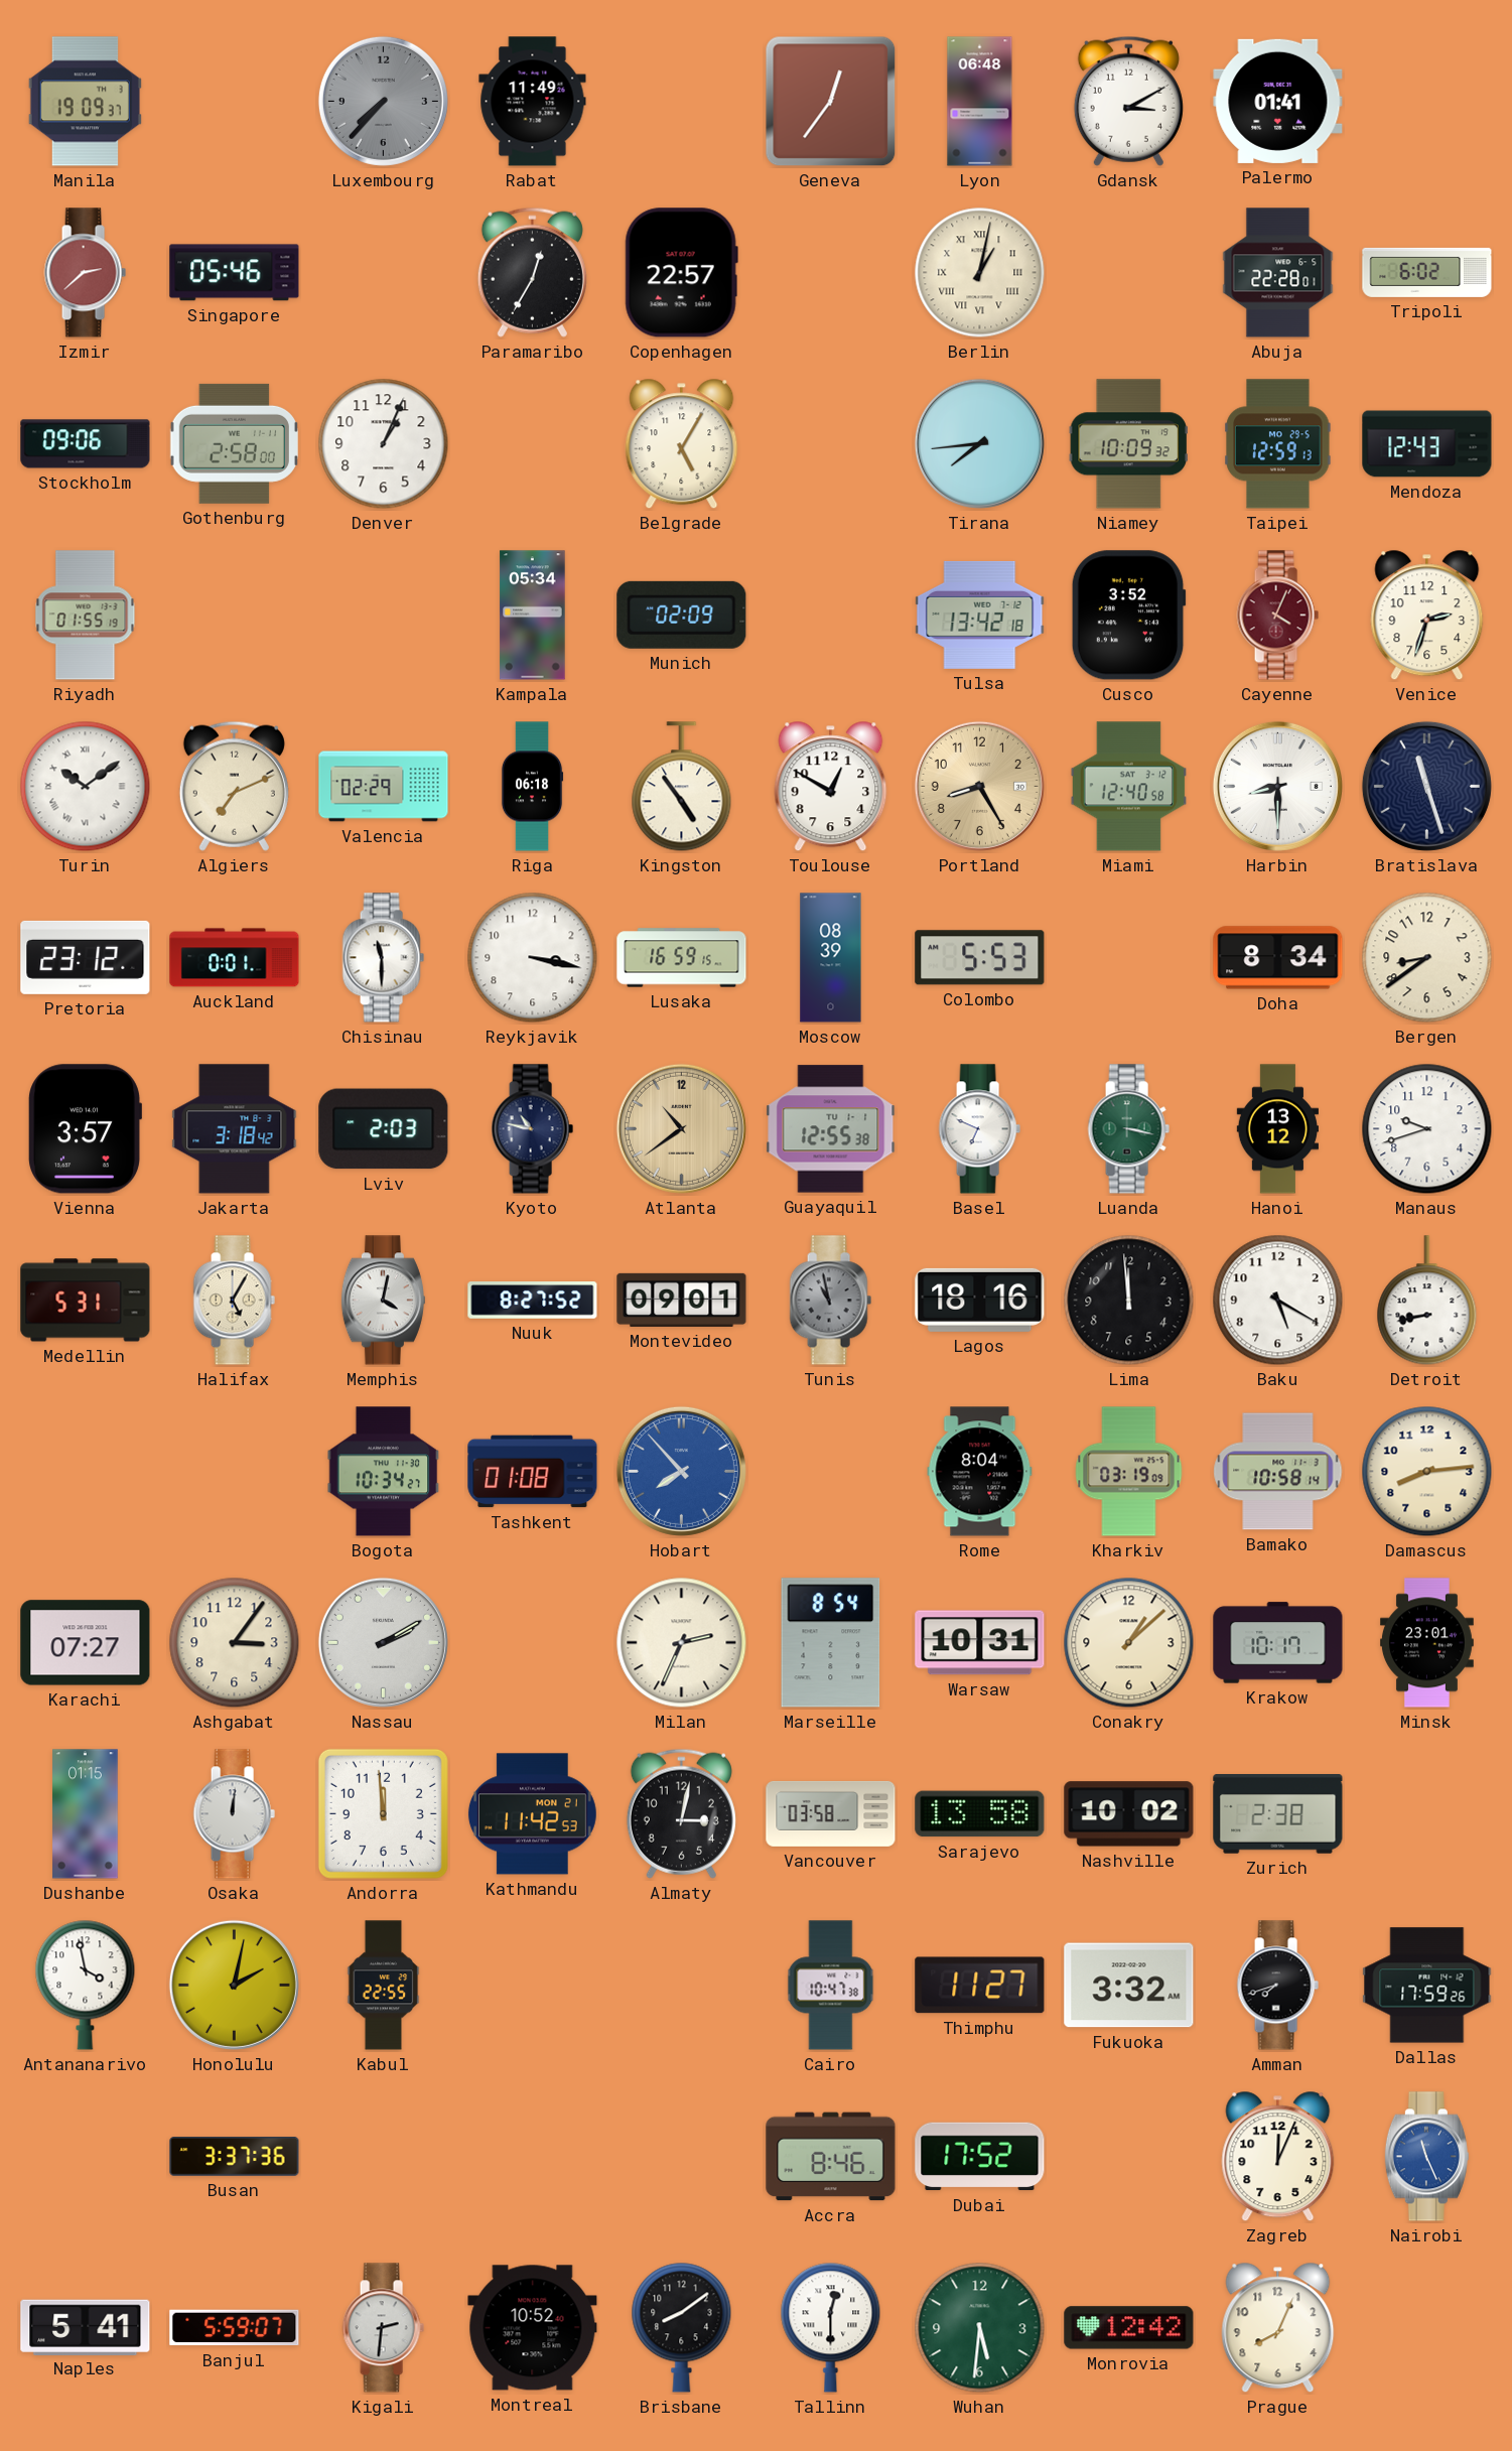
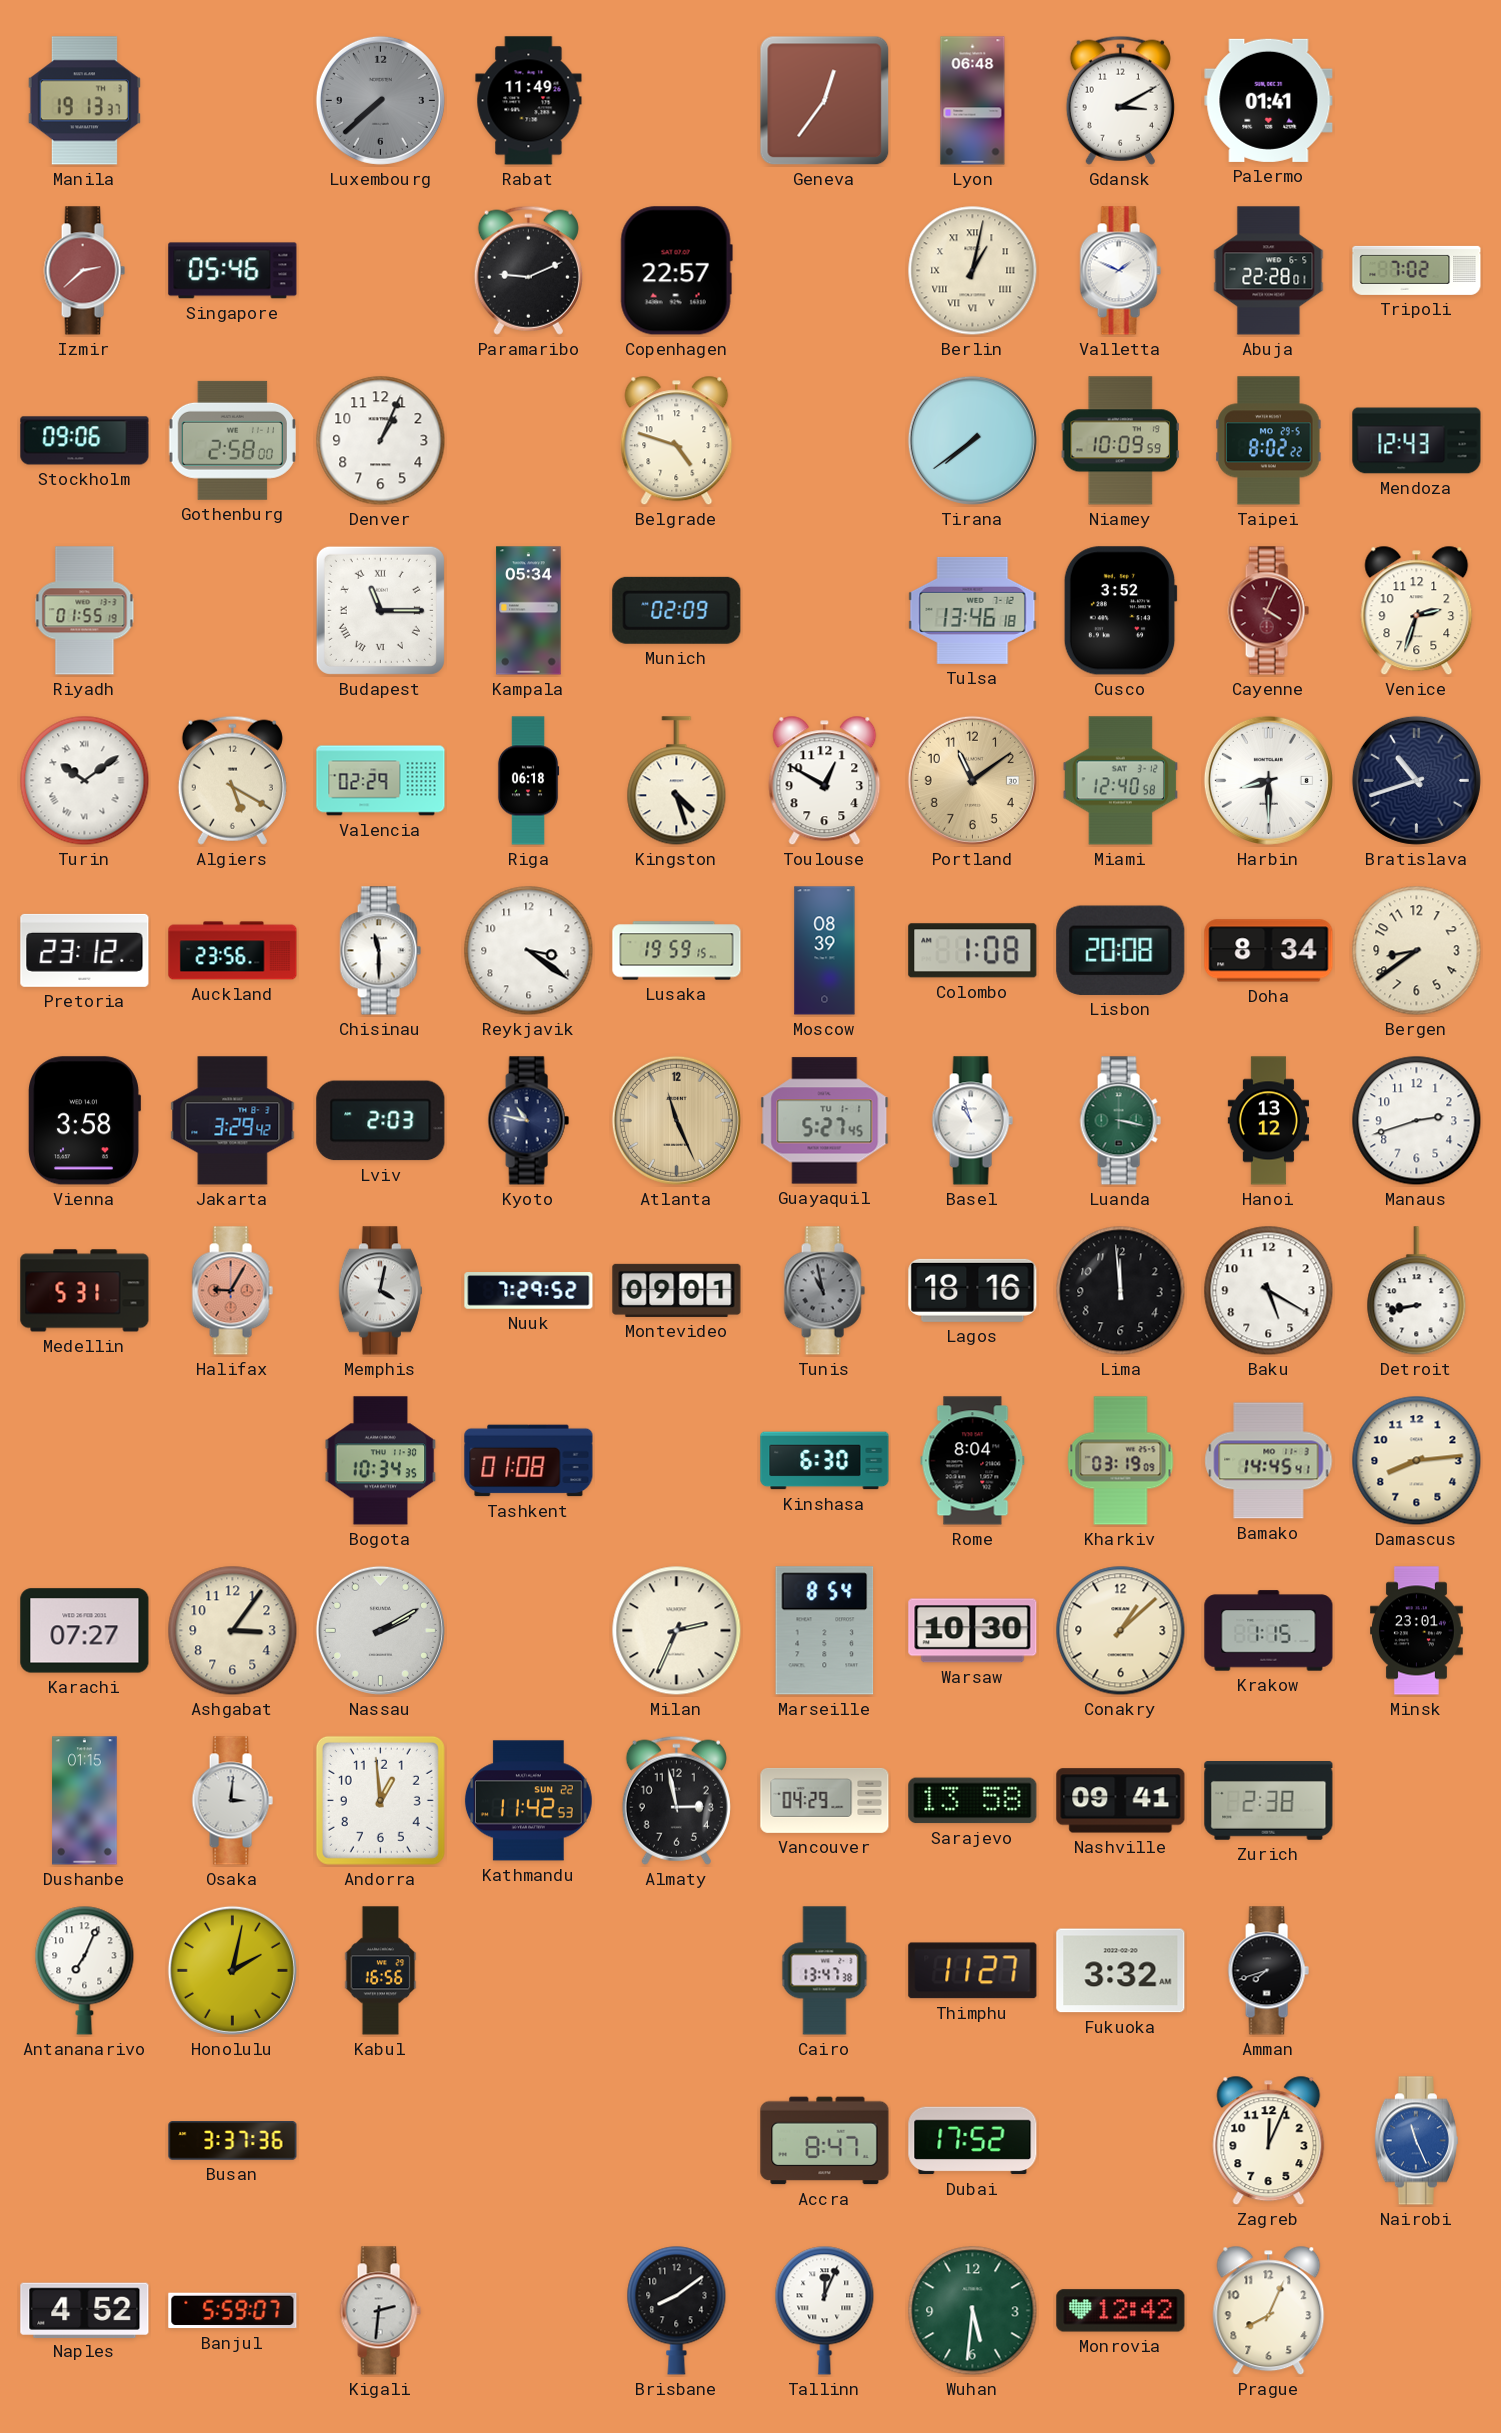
Manila: 19:09 -> 19:13 (84, 101)
Luxembourg: 7:37 -> 7:38 (380, 100)
Paramaribo: 12:35 -> 9:11 (528, 270)
Valletta: none -> 1:49 (1120, 271)
Tripoli: 6:02 -> 7:02 (1417, 270)
Belgrade: 5:05 -> 4:48 (677, 441)
Tirana: 7:44 -> 7:39 (972, 440)
Niamey: 10:09:32 -> 10:09:59 (1120, 441)
Taipei: 12:59 -> 8:02 (1269, 441)
Budapest: none -> 11:15 (380, 610)
Tulsa: 13:42 -> 13:46 (973, 610)
Algiers: 7:11 -> 5:20 (232, 780)
Kingston: 4:54 -> 4:27 (677, 781)
Portland: 8:25 -> 11:09 (972, 780)
Bratislava: 11:27 -> 10:42 (1416, 780)
Auckland: 0:01 -> 23:56 (233, 951)
Reykjavik: 3:17 -> 3:21 (529, 951)
Lusaka: 16:59 -> 19:59 (677, 951)
Colombo: 5:53 -> 1:08 (973, 951)
Lisbon: none -> 20:08 (1121, 950)
Vienna: 3:57 -> 3:58 (85, 1121)
Jakarta: 3:18 -> 3:29 (233, 1121)
Atlanta: 10:39 -> 11:26 (676, 1120)
Guayaquil: 12:55 -> 5:27 (825, 1121)
Basel: 6:49 -> 10:57 (972, 1121)
Manaus: 9:42 -> 2:42 (1417, 1121)
Halifax: 5:05 -> 9:05 (232, 1291)
Halifax dial: cream -> salmon (232, 1291)
Nuuk: 8:27 -> 7:29 (529, 1291)
Bogota: 10:34:27 -> 10:34:35 (381, 1461)
Hobart: 7:53 -> none (681, 1471)
Kinshasa: none -> 6:30 (825, 1461)
Bamako: 10:58 -> 14:45 (1269, 1461)
Warsaw: 10:31 -> 10:30 (973, 1631)
Krakow: 10:17 -> 1:15 (1269, 1631)
Osaka: 12:01 -> 3:01 (232, 1801)
Andorra: 11:59 -> 12:59 (380, 1800)
Kathmandu date: MON 21 -> SUN 22 (528, 1801)
Almaty: 3:02 -> 2:58 (676, 1800)
Vancouver: 03:58 -> 04:29 (825, 1800)
Nashville: 10:02 -> 09:41 (1121, 1801)
Antananarivo: 3:58 -> 7:04 (85, 1970)
Kabul: 22:55 -> 16:56 (381, 1971)
Cairo: 10:47 -> 13:47 (825, 1971)
Dallas: 17:59 -> none (1427, 1986)
Accra: 8:46 -> 8:47 (825, 2141)
Naples: 5:41 -> 4:52 (85, 2310)
Montreal: 10:52 -> none (533, 2328)
Tallinn: 12:30 -> 12:04 (825, 2310)
